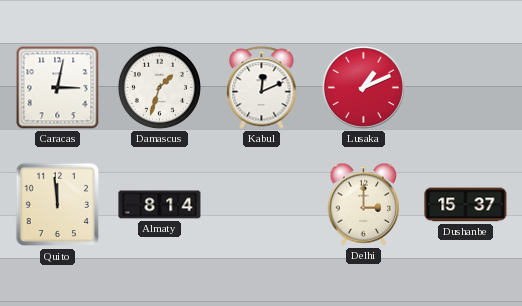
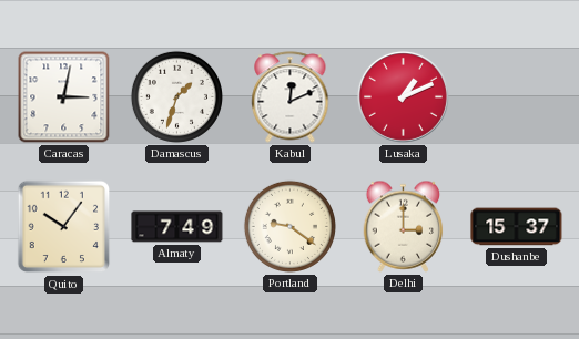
Quito: 11:59 -> 10:06 (64, 227)
Almaty: 8:14 -> 7:49 (177, 227)
Portland: none -> 9:21 (289, 226)
